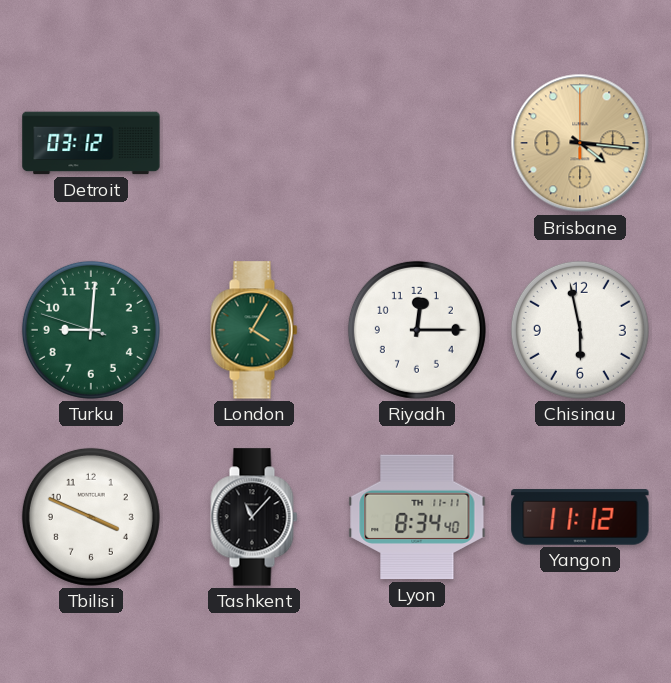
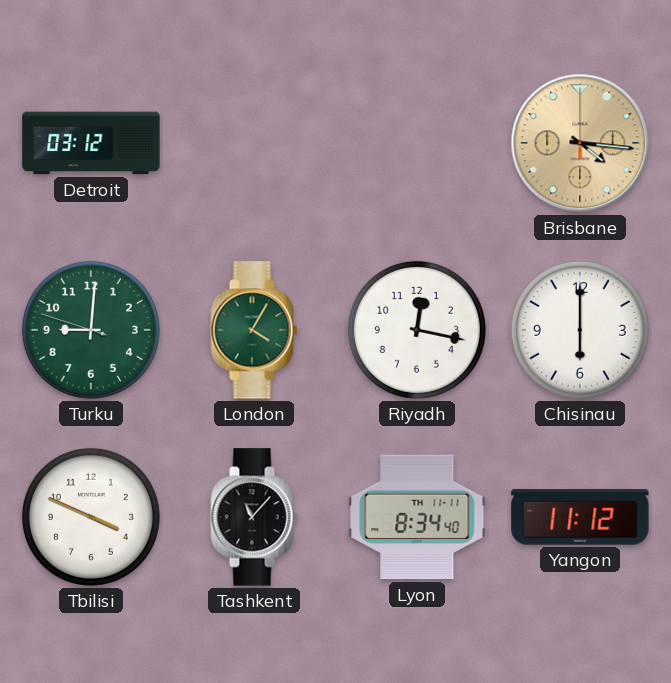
Riyadh: 12:15 -> 12:17 (417, 330)
Chisinau: 5:58 -> 6:00 (580, 330)
